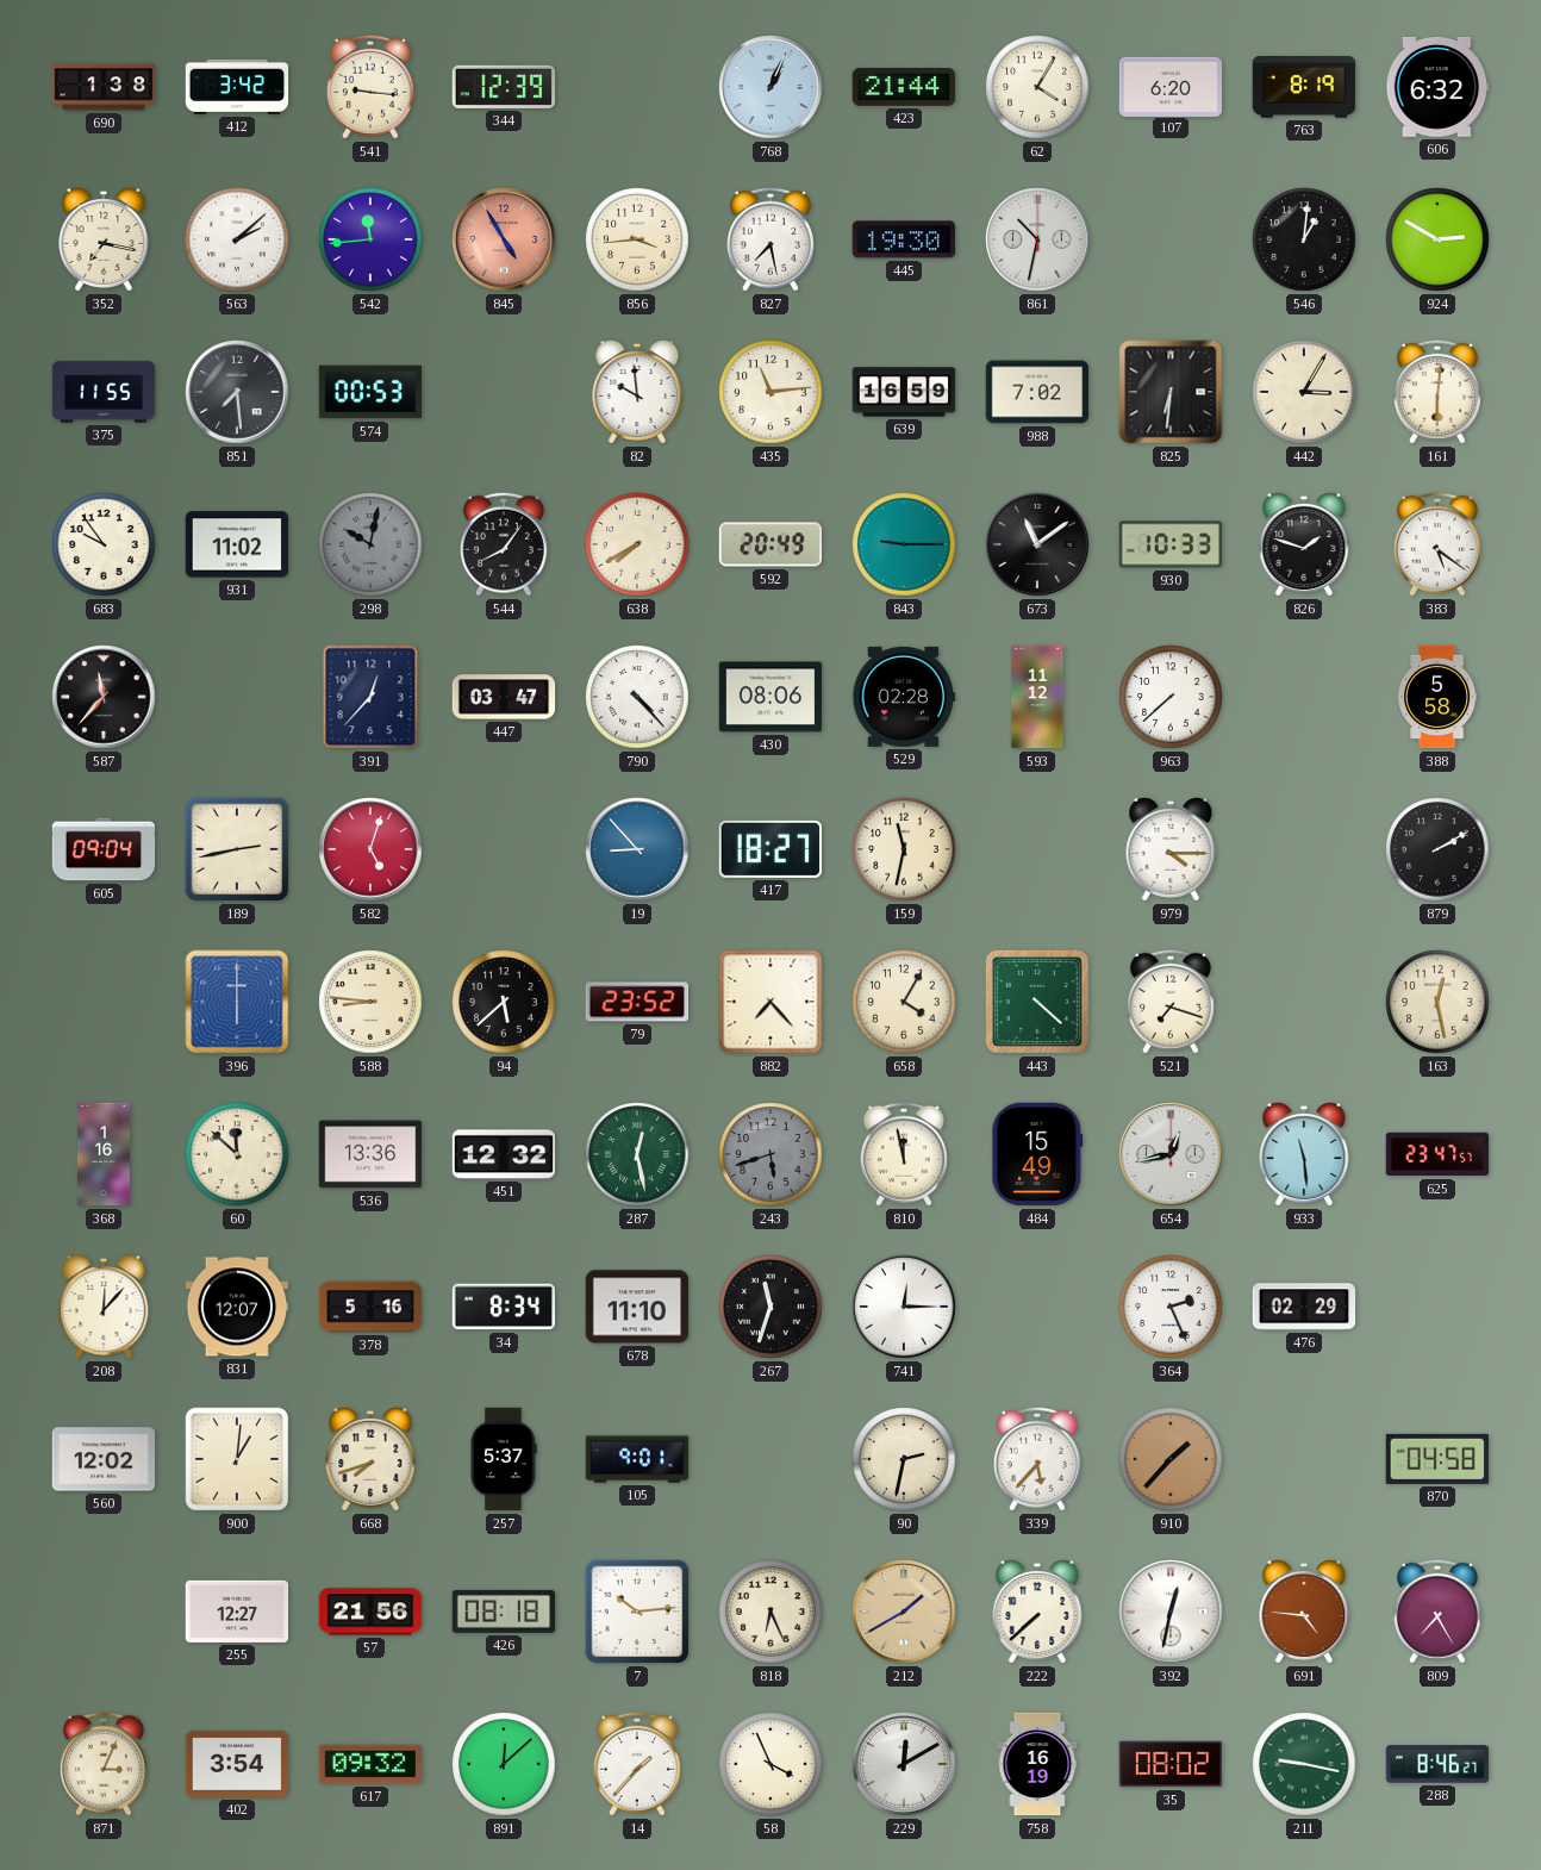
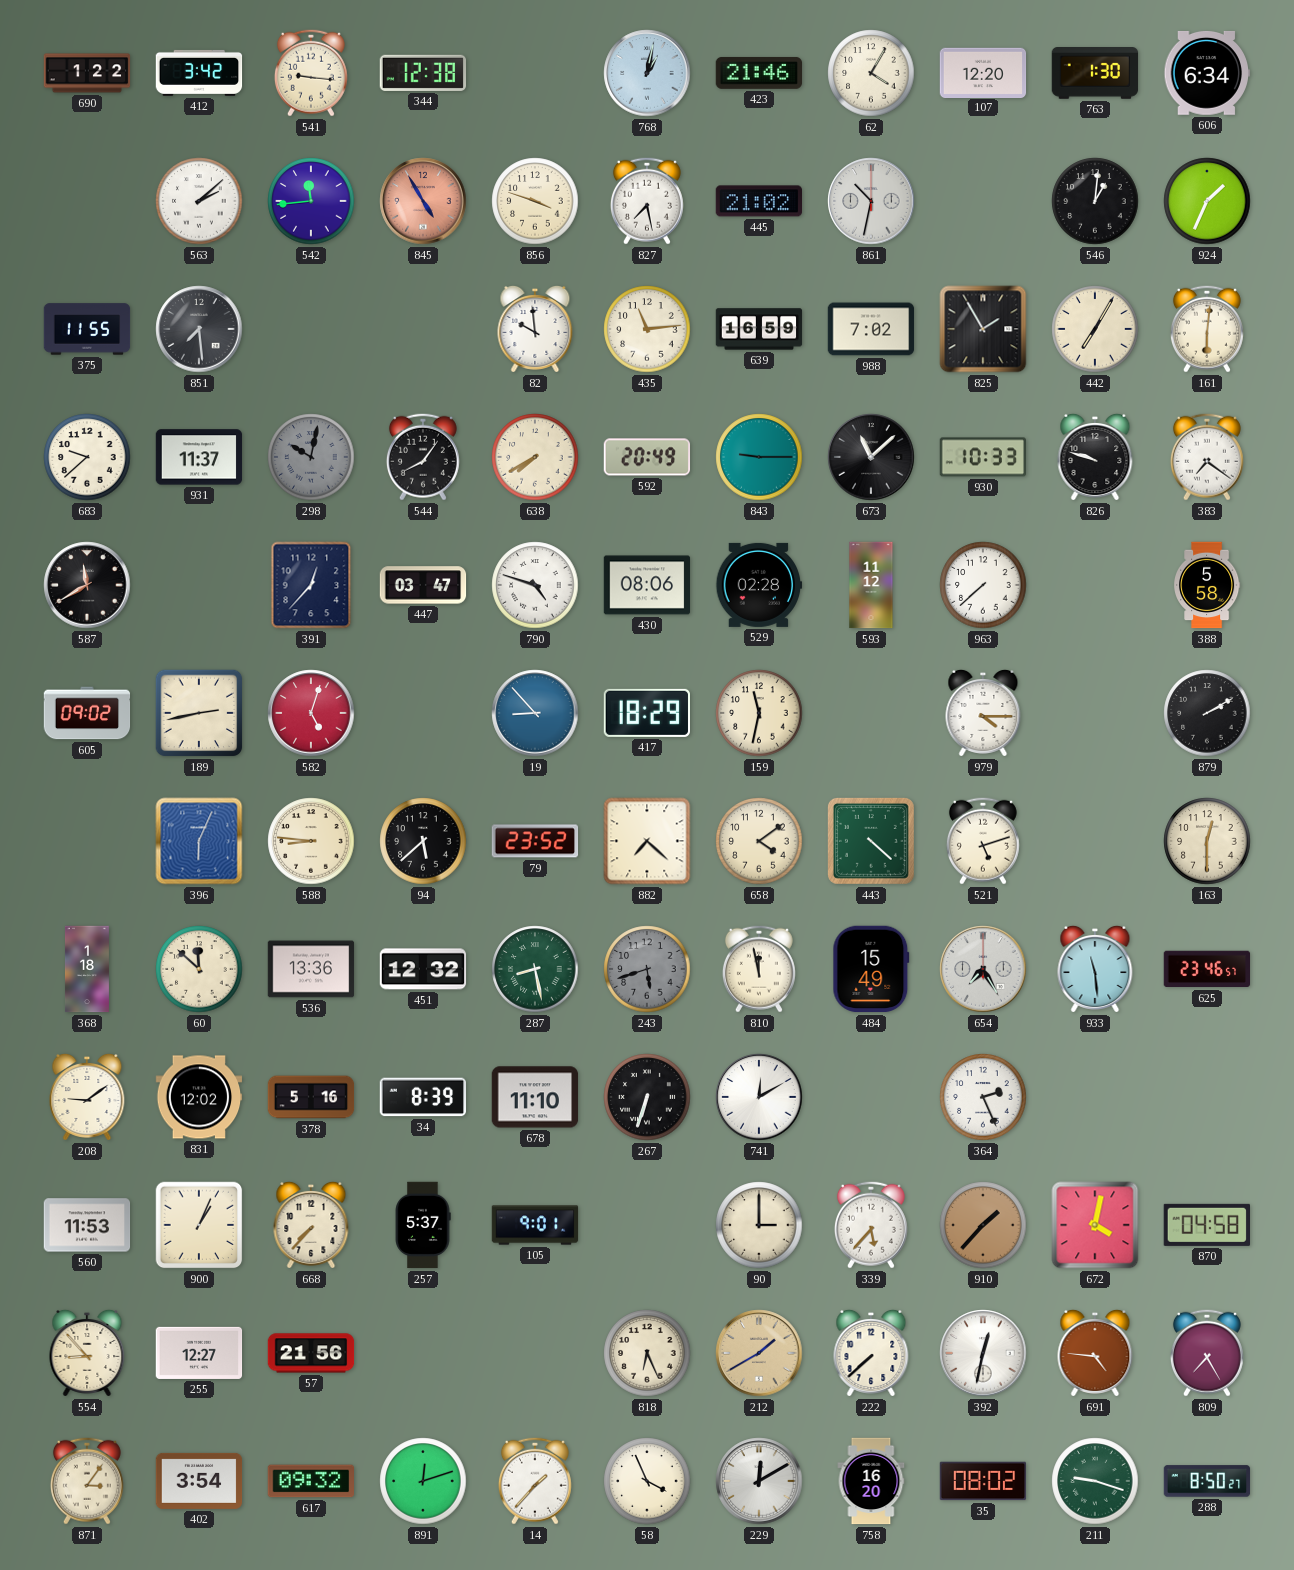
690: 1:38 -> 1:22 (87, 73)
344: 12:39 -> 12:38 (422, 73)
768: 1:04 -> 1:02 (647, 73)
423: 21:44 -> 21:46 (759, 73)
107: 6:20 -> 12:20 (983, 72)
763: 8:19 -> 1:30 (1095, 74)
606: 6:32 -> 6:34 (1207, 73)
352: 7:17 -> none (104, 241)
856: 3:44 -> 3:48 (535, 201)
445: 19:30 -> 21:02 (758, 201)
924: 2:50 -> 1:34 (1207, 201)
574: 00:53 -> none (370, 392)
825: 6:31 -> 1:55 (983, 329)
442: 3:05 -> 7:05 (1095, 329)
683: 9:54 -> 9:38 (87, 457)
931: 11:02 -> 11:37 (199, 457)
673: 11:09 -> 11:08 (871, 457)
826: 1:48 -> 9:48 (1095, 458)
383: 5:21 -> 7:21 (1207, 457)
587: 11:37 -> 11:40 (87, 585)
790: 4:23 -> 4:48 (535, 585)
605: 09:04 -> 09:02 (87, 713)
417: 18:27 -> 18:29 (646, 713)
396: 6:00 -> 6:04 (199, 841)
882: 7:23 -> 7:22 (647, 841)
658: 4:05 -> 4:09 (759, 841)
521: 7:18 -> 5:12 (983, 841)
163: 12:28 -> 12:30 (1207, 841)
368: 1:16 -> 1:18 (87, 969)
287: 12:28 -> 8:28 (535, 969)
654: 12:43 -> 7:25 (983, 969)
625: 23:47 -> 23:46 (1207, 969)
208: 12:07 -> 9:09 (87, 1098)
831: 12:07 -> 12:02 (199, 1097)
34: 8:34 -> 8:39 (422, 1097)
267: 11:33 -> 6:33 (647, 1097)
741: 12:15 -> 12:10 (759, 1097)
476: 02:29 -> none (1304, 1307)
560: 12:02 -> 11:53 (87, 1225)
900: 1:01 -> 1:04 (199, 1225)
668: 7:42 -> 7:37 (311, 1226)
90: 2:32 -> 3:00 (759, 1225)
672: none -> 4:02 (1095, 1225)
554: none -> 8:53 (87, 1354)
426: 08:18 -> none (504, 1612)
7: 10:14 -> none (637, 1612)
871: 3:04 -> 3:06 (87, 1481)
891: 12:08 -> 12:12 (423, 1481)
758: 16:19 -> 16:20 (871, 1481)
211: 9:17 -> 9:18 (1095, 1481)
288: 8:46 -> 8:50 (1207, 1481)
